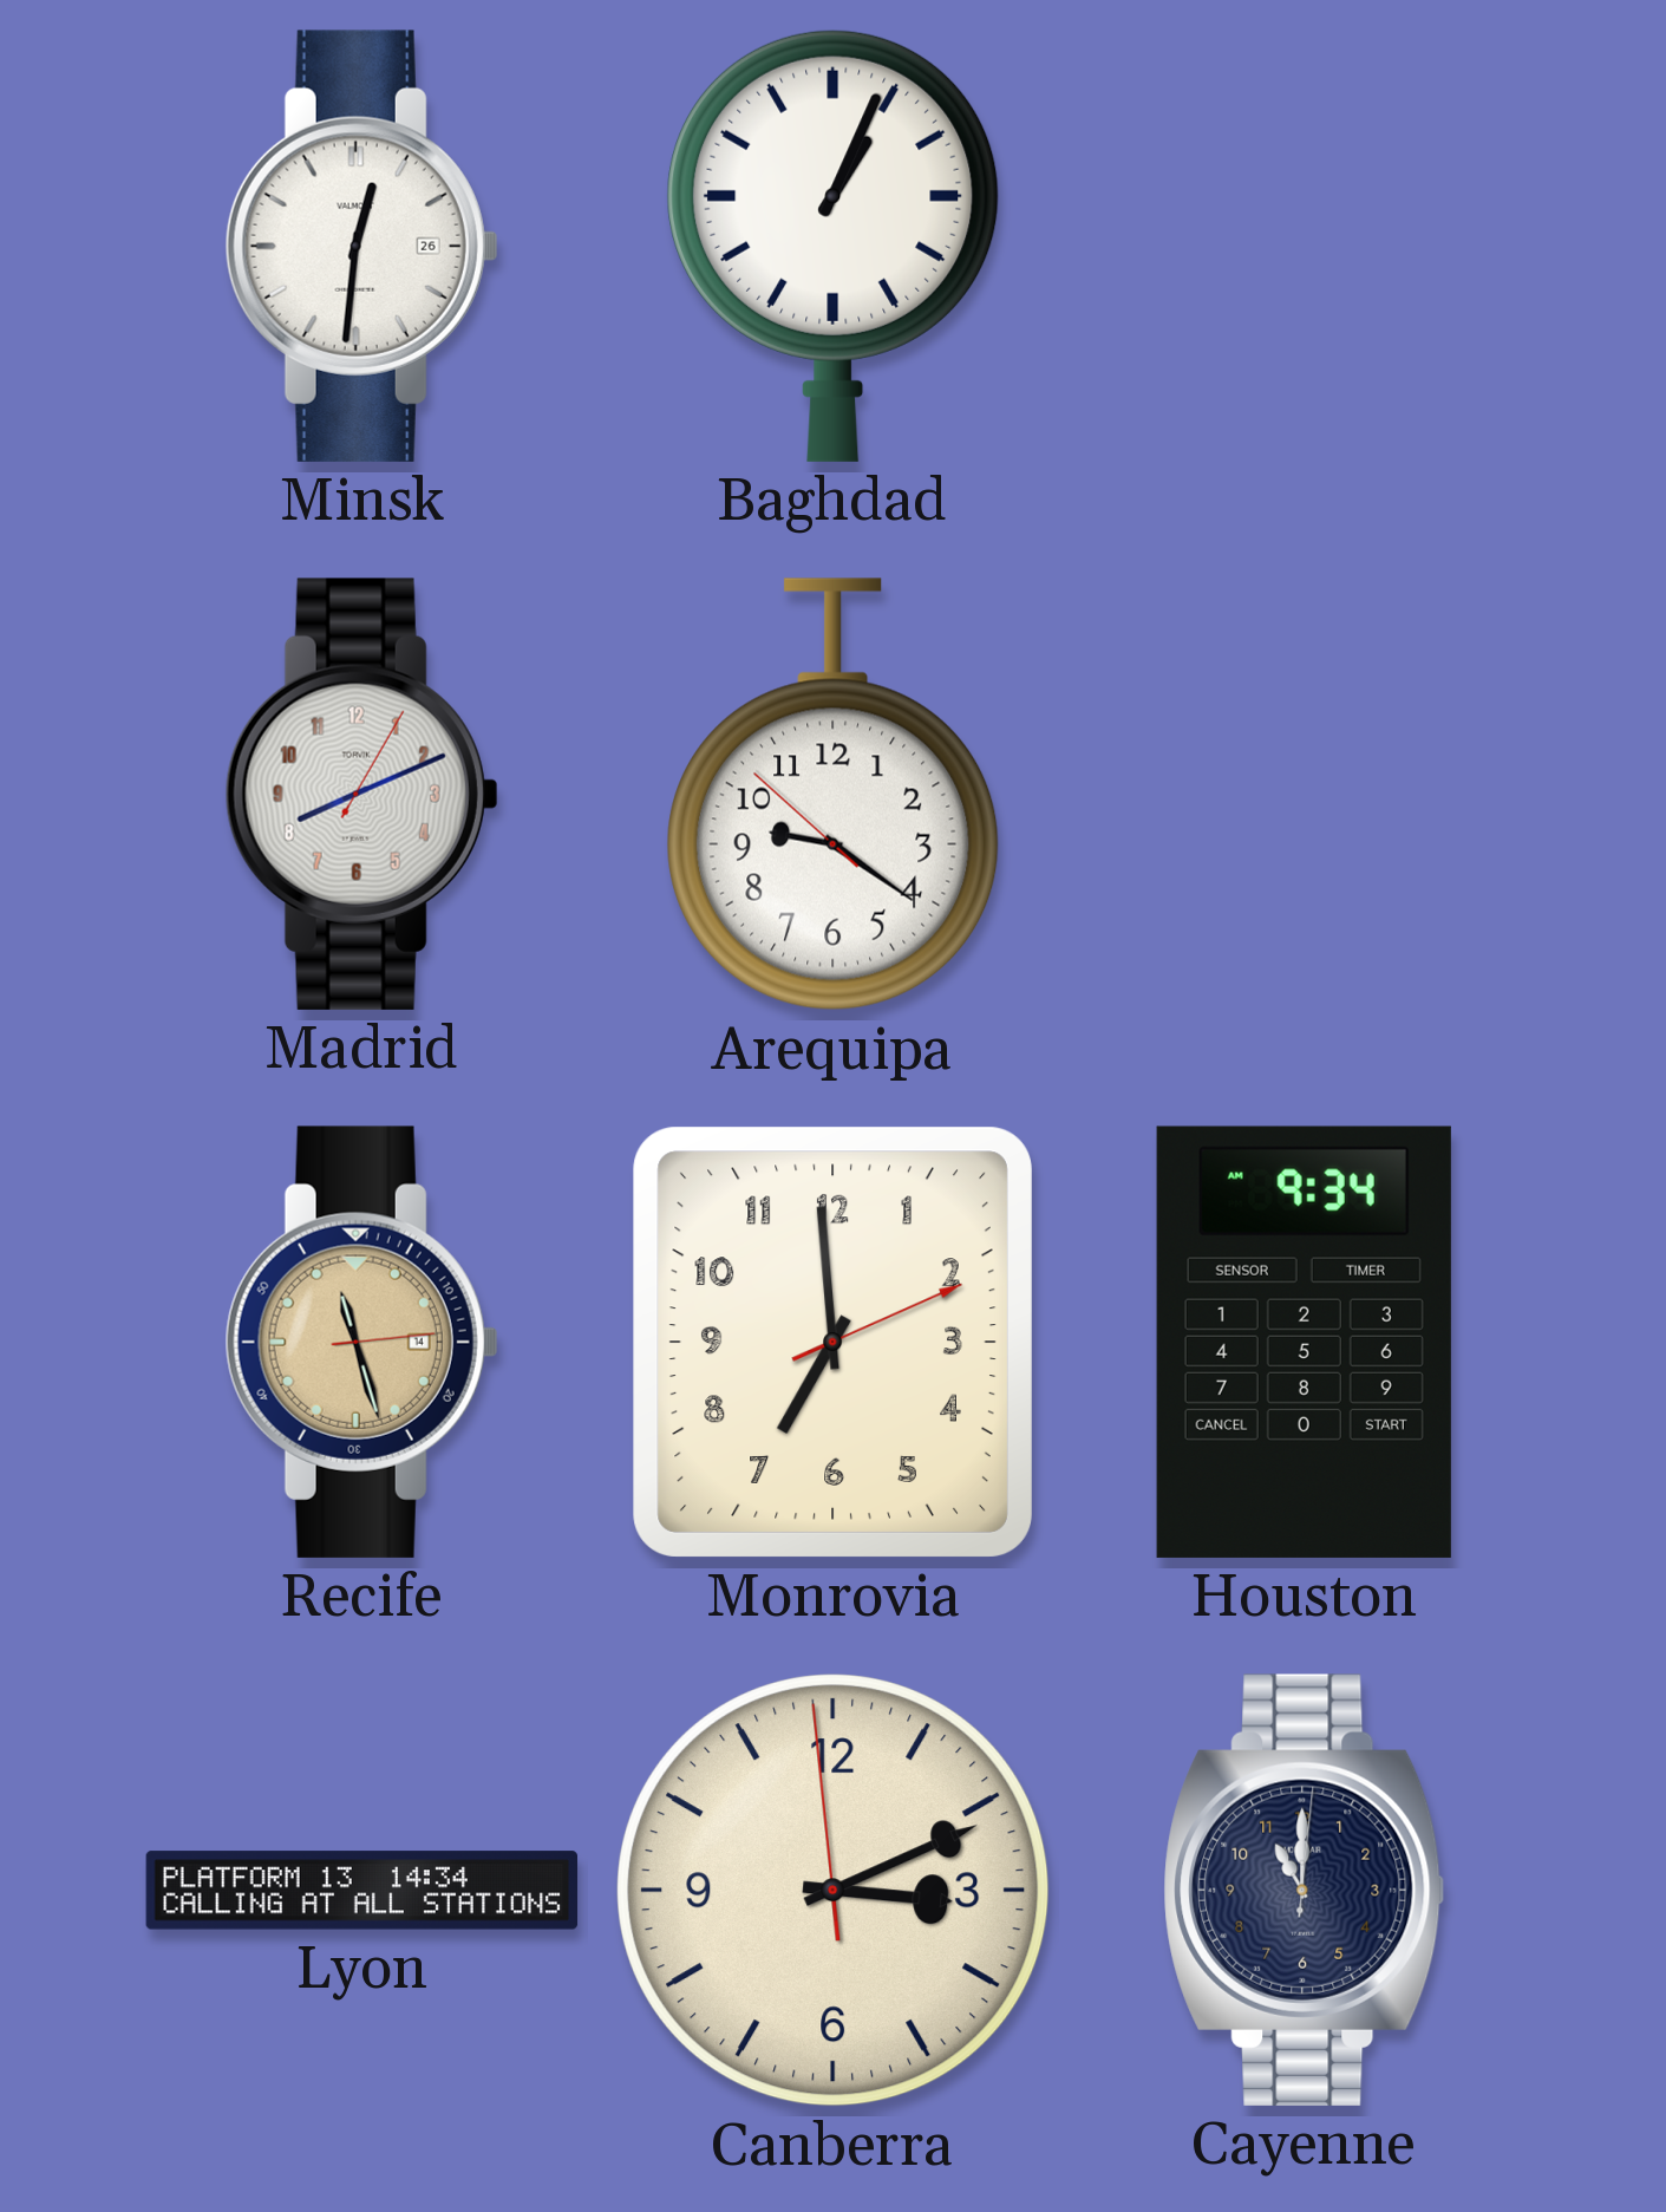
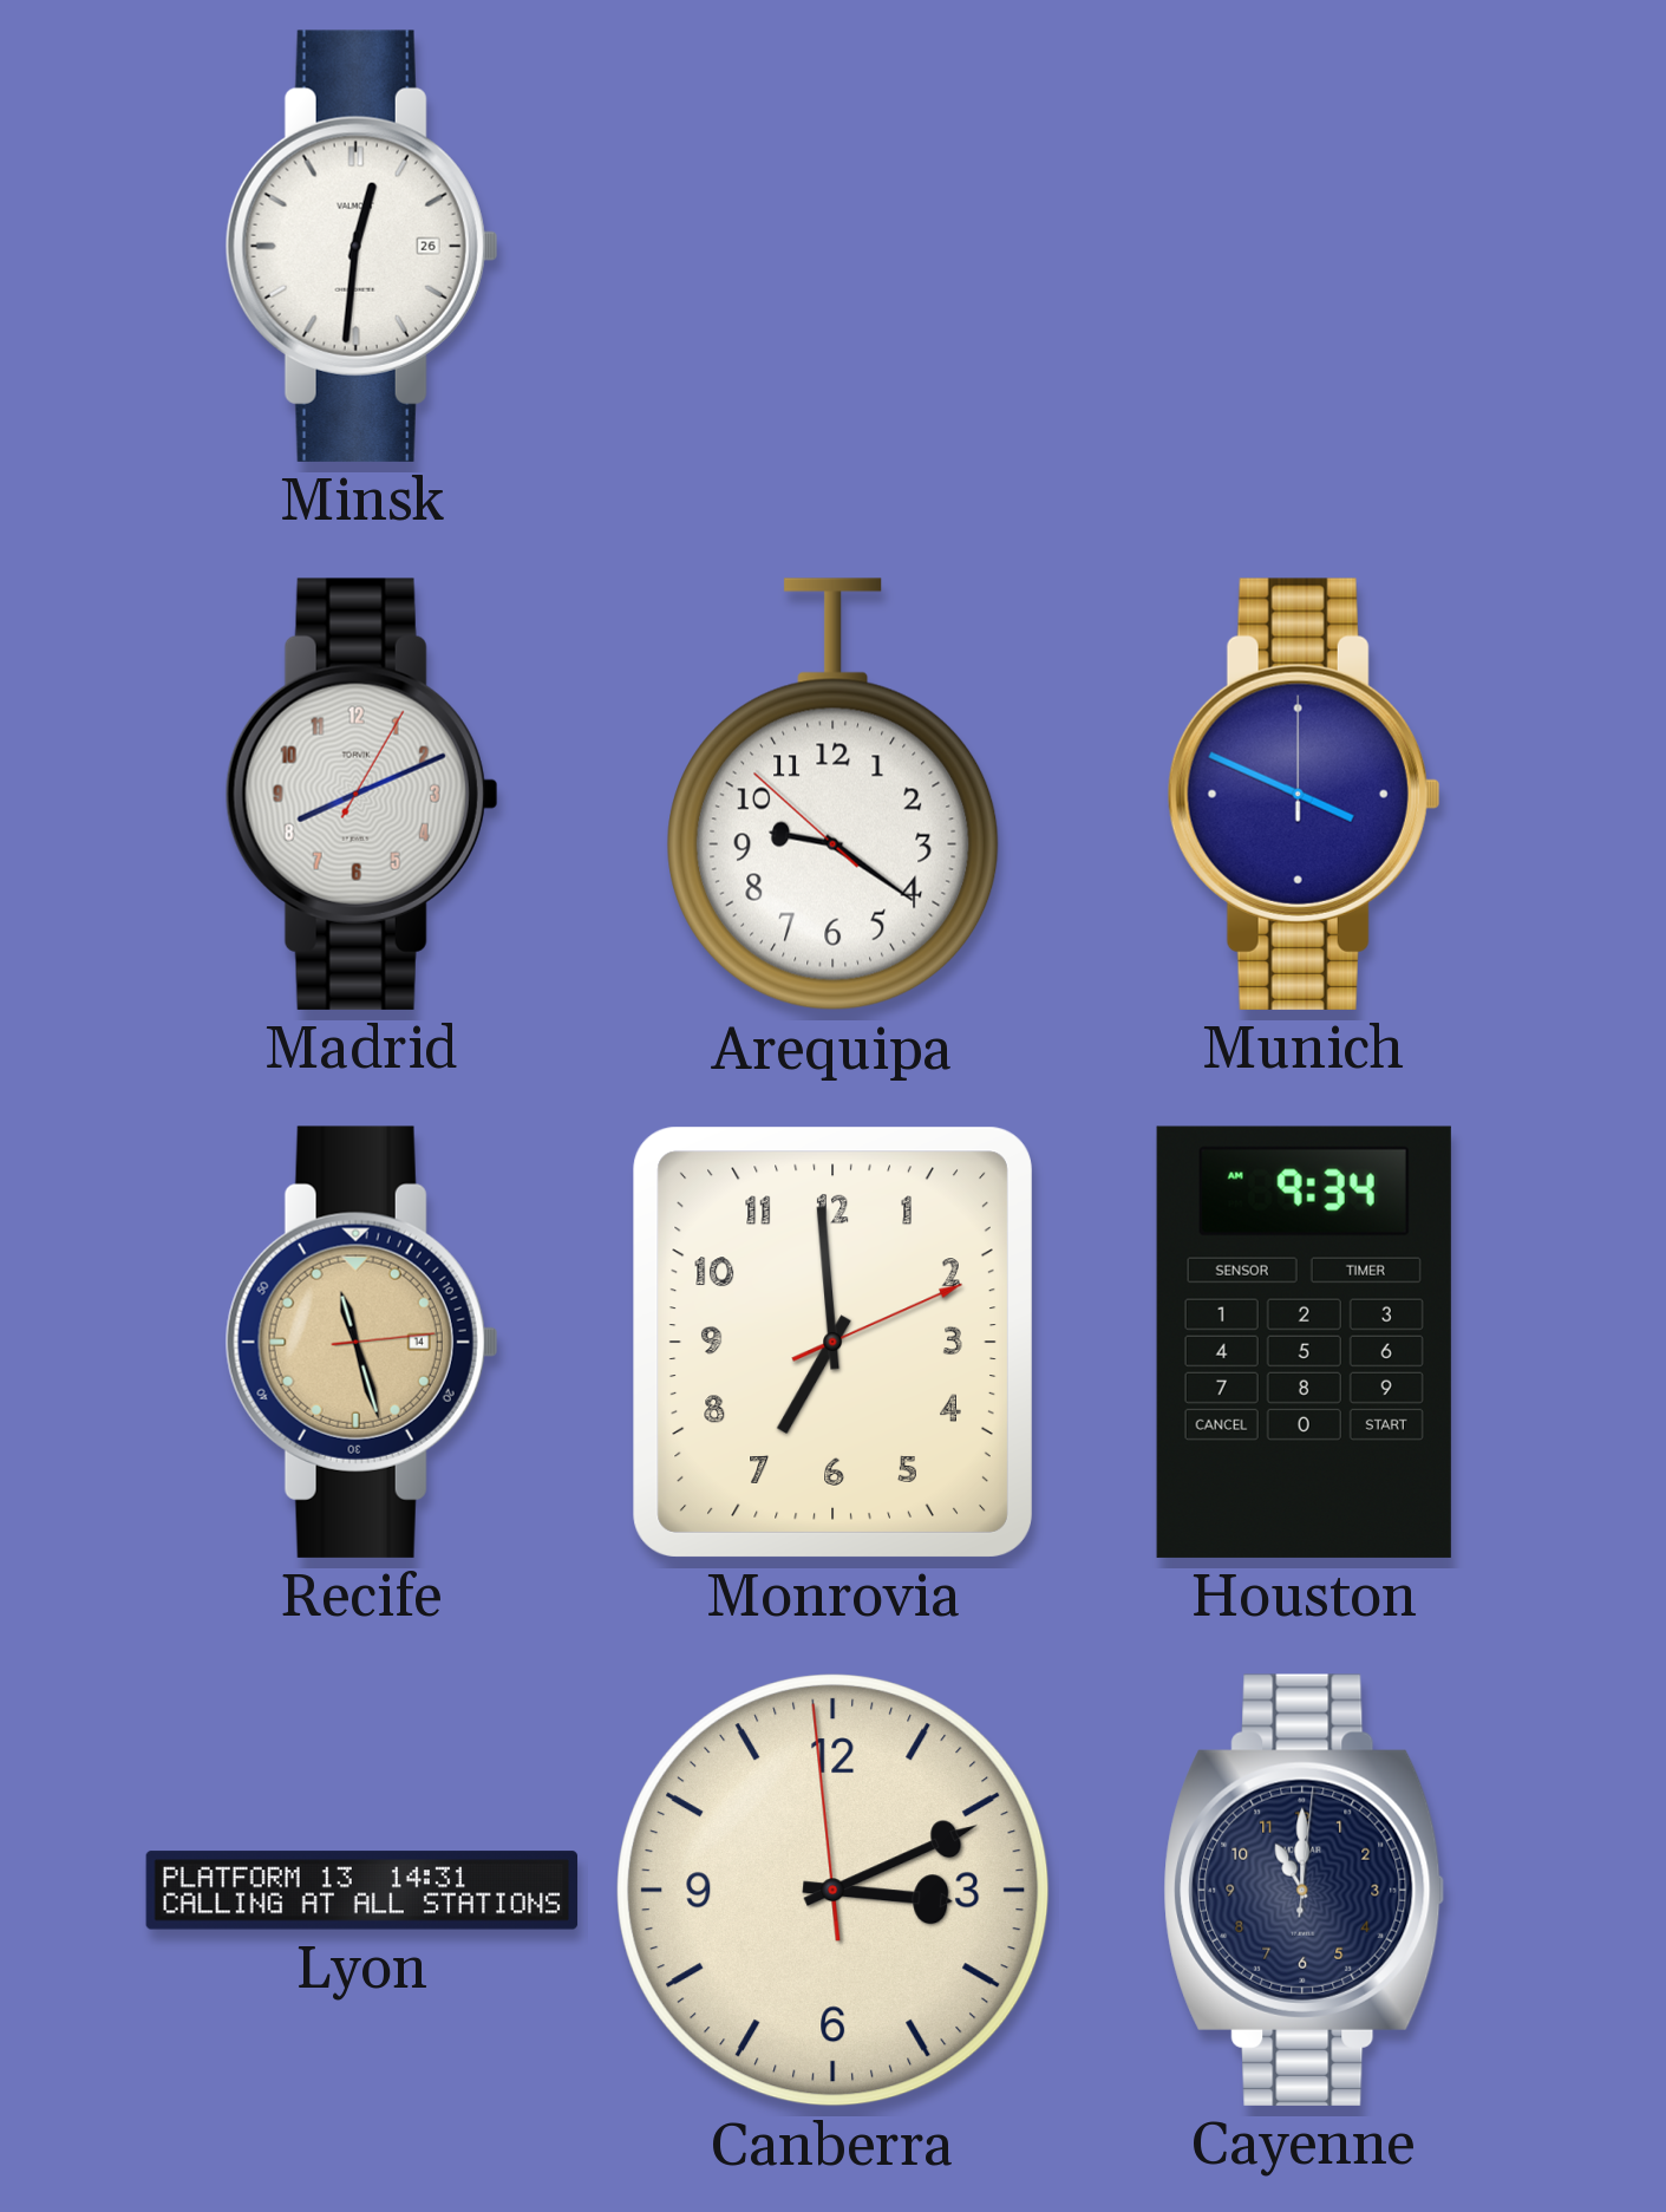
Baghdad: 1:04 -> none (834, 246)
Munich: none -> 3:49 (1304, 794)
Lyon: 14:34 -> 14:31 (362, 1891)
